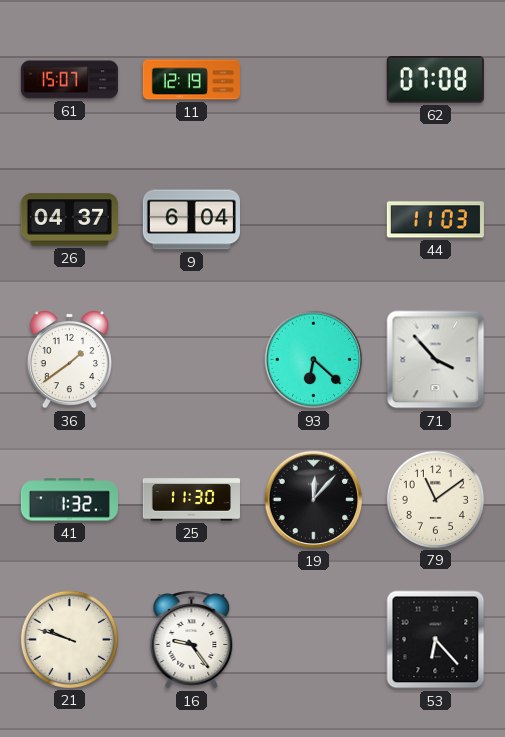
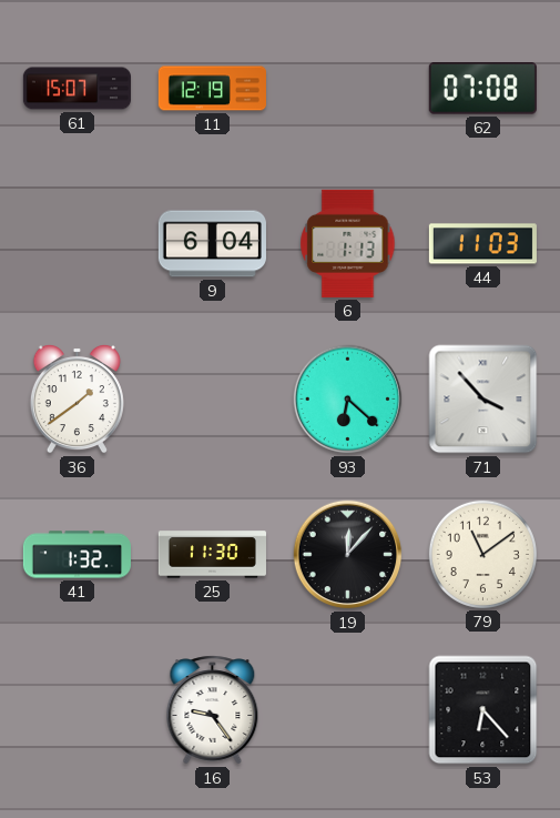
26: 04:37 -> none (69, 220)
6: none -> 1:13 (348, 243)
21: 9:48 -> none (69, 639)
